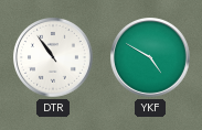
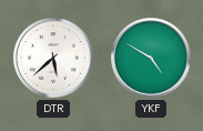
DTR: 10:54 -> 5:38 (54, 59)
